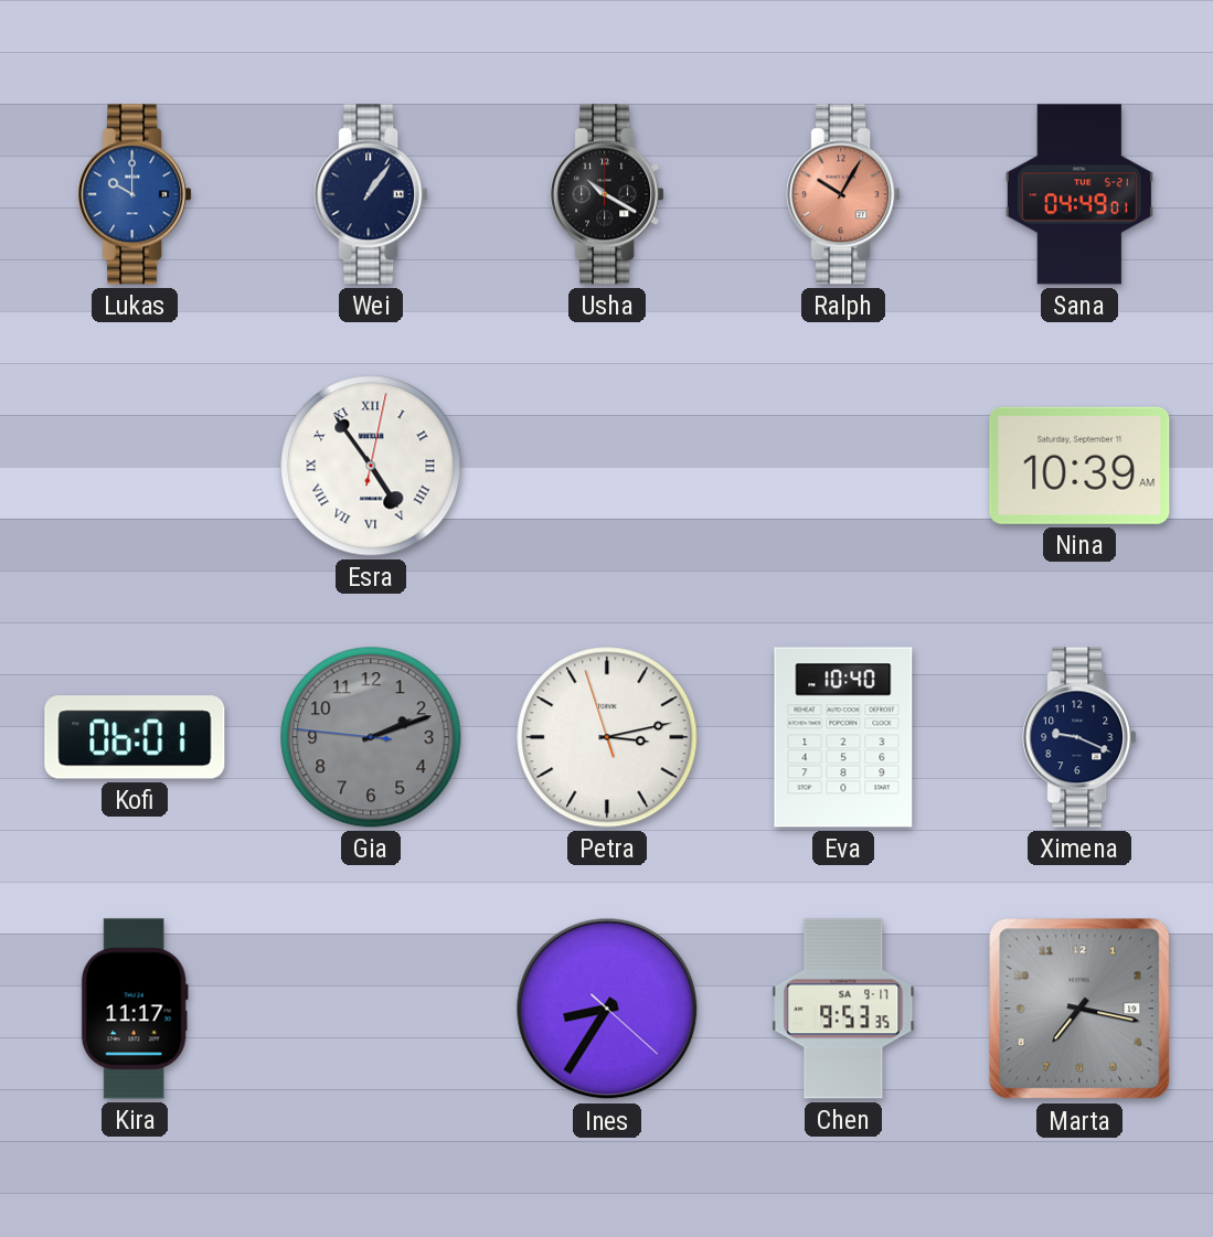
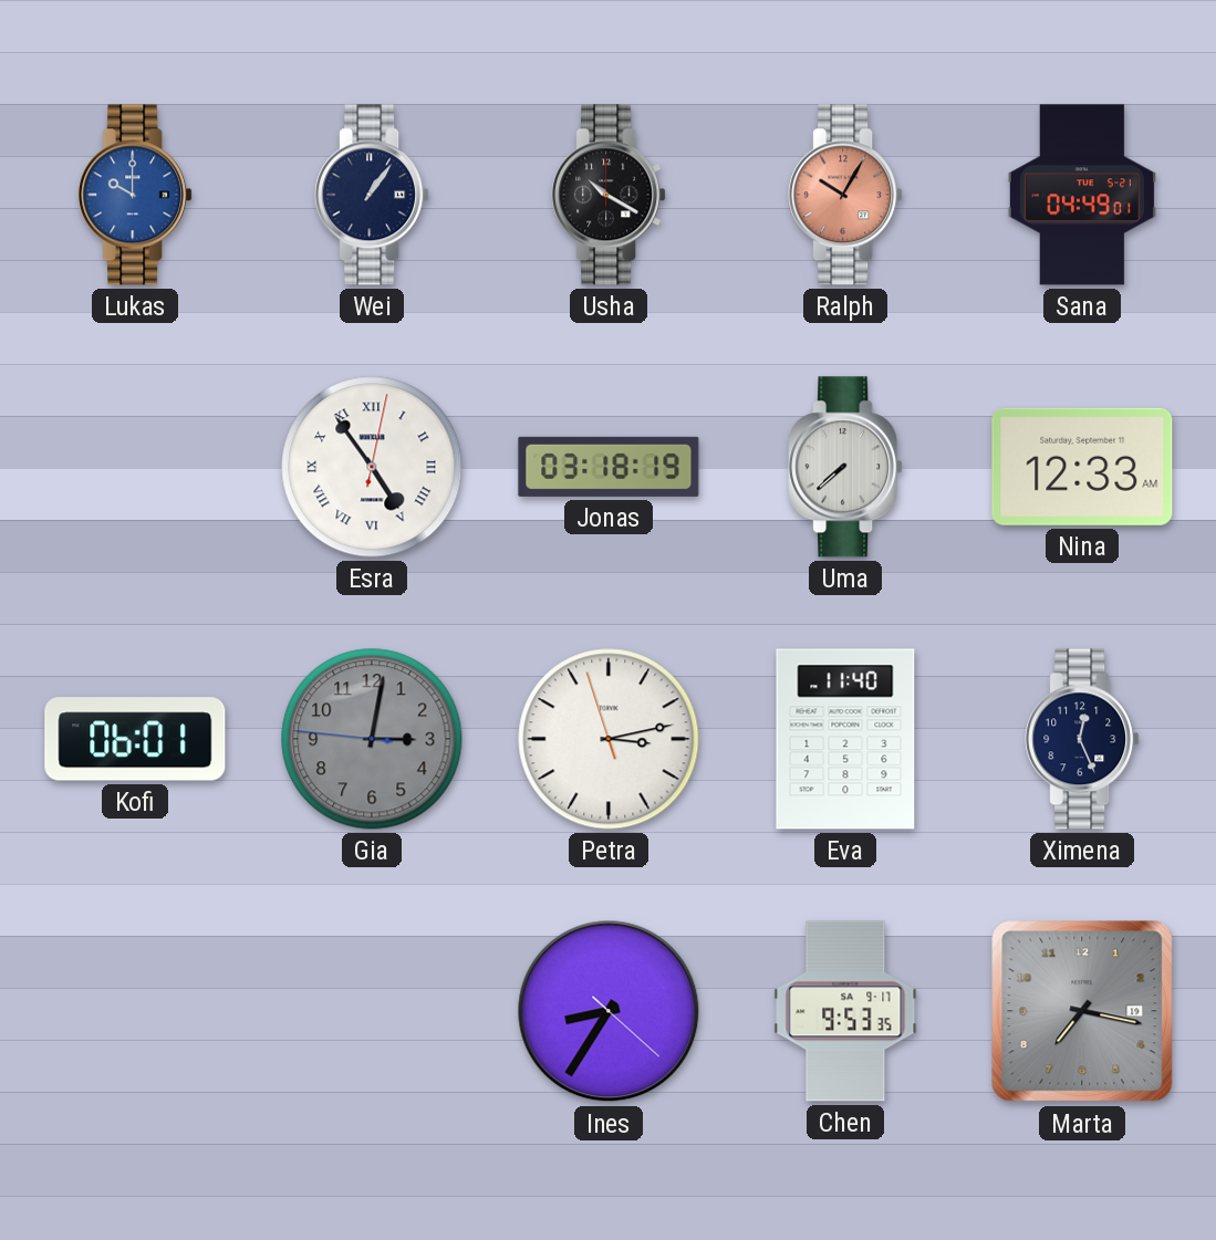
Jonas: none -> 03:18 (609, 467)
Uma: none -> 7:38 (845, 467)
Nina: 10:39 -> 12:33 (1082, 467)
Gia: 2:11 -> 3:01 (372, 739)
Eva: 10:40 -> 11:40 (845, 739)
Ximena: 9:19 -> 12:26 (1082, 739)
Kira: 11:17 -> none (135, 1009)
